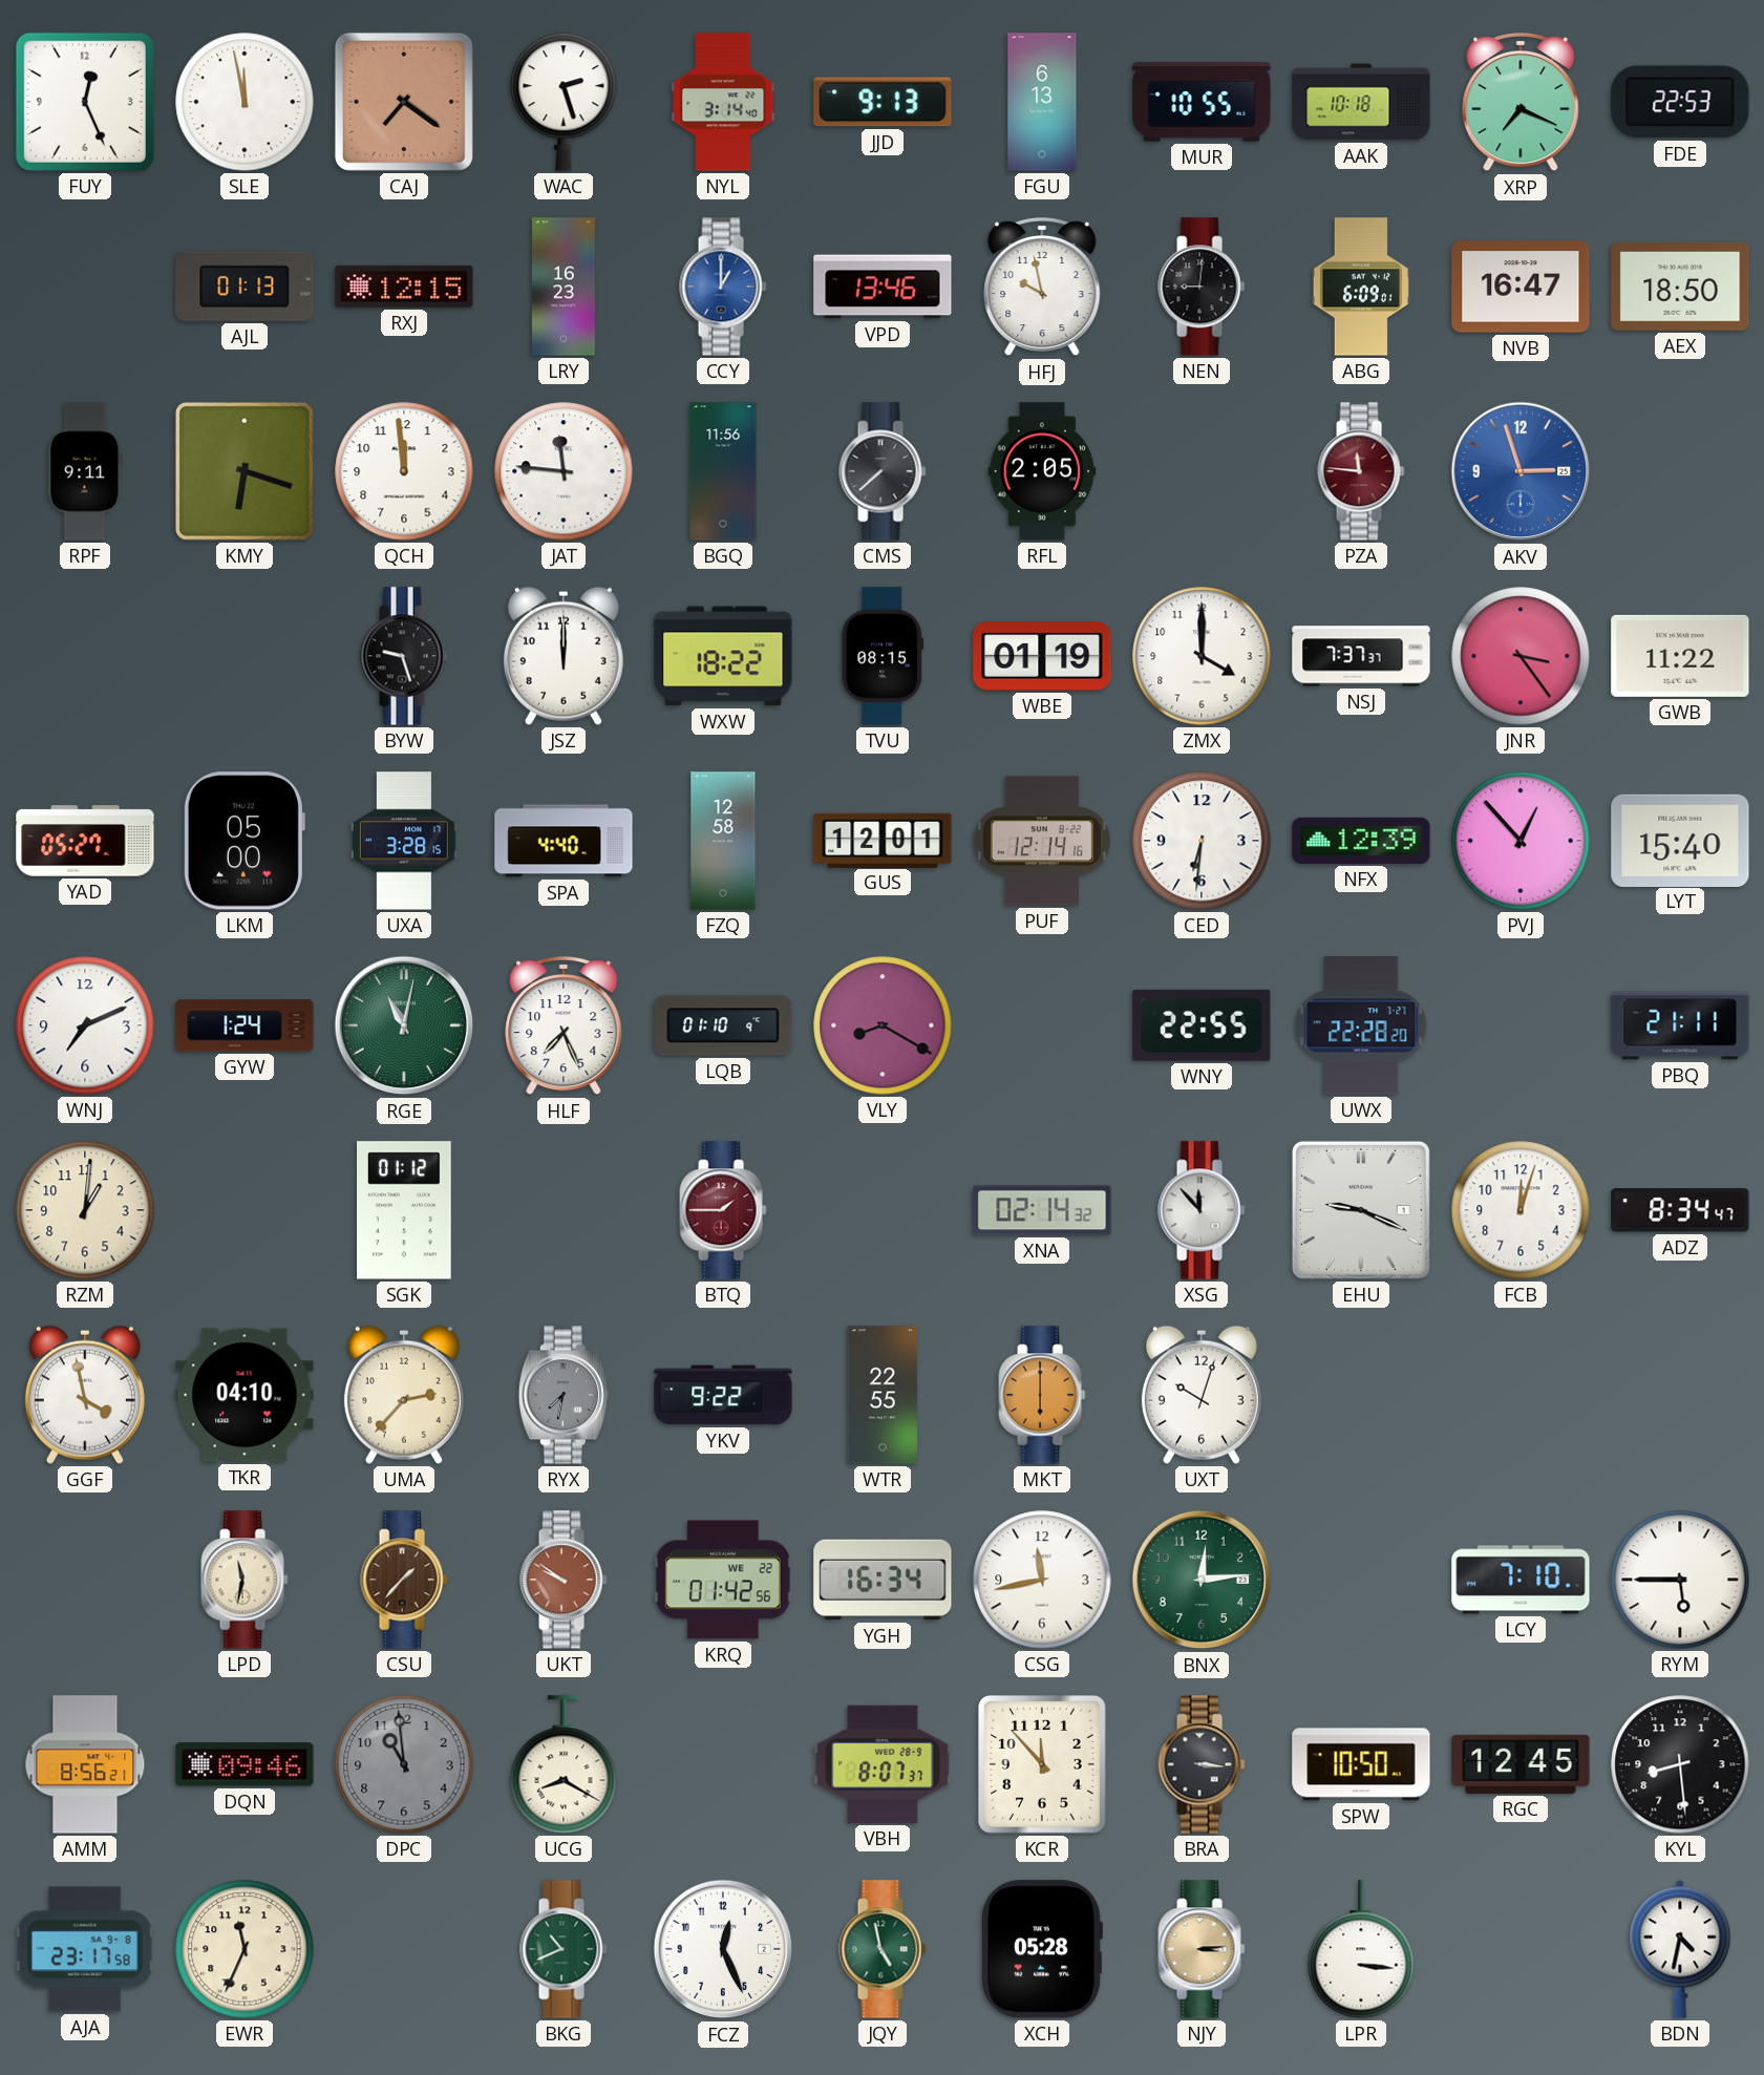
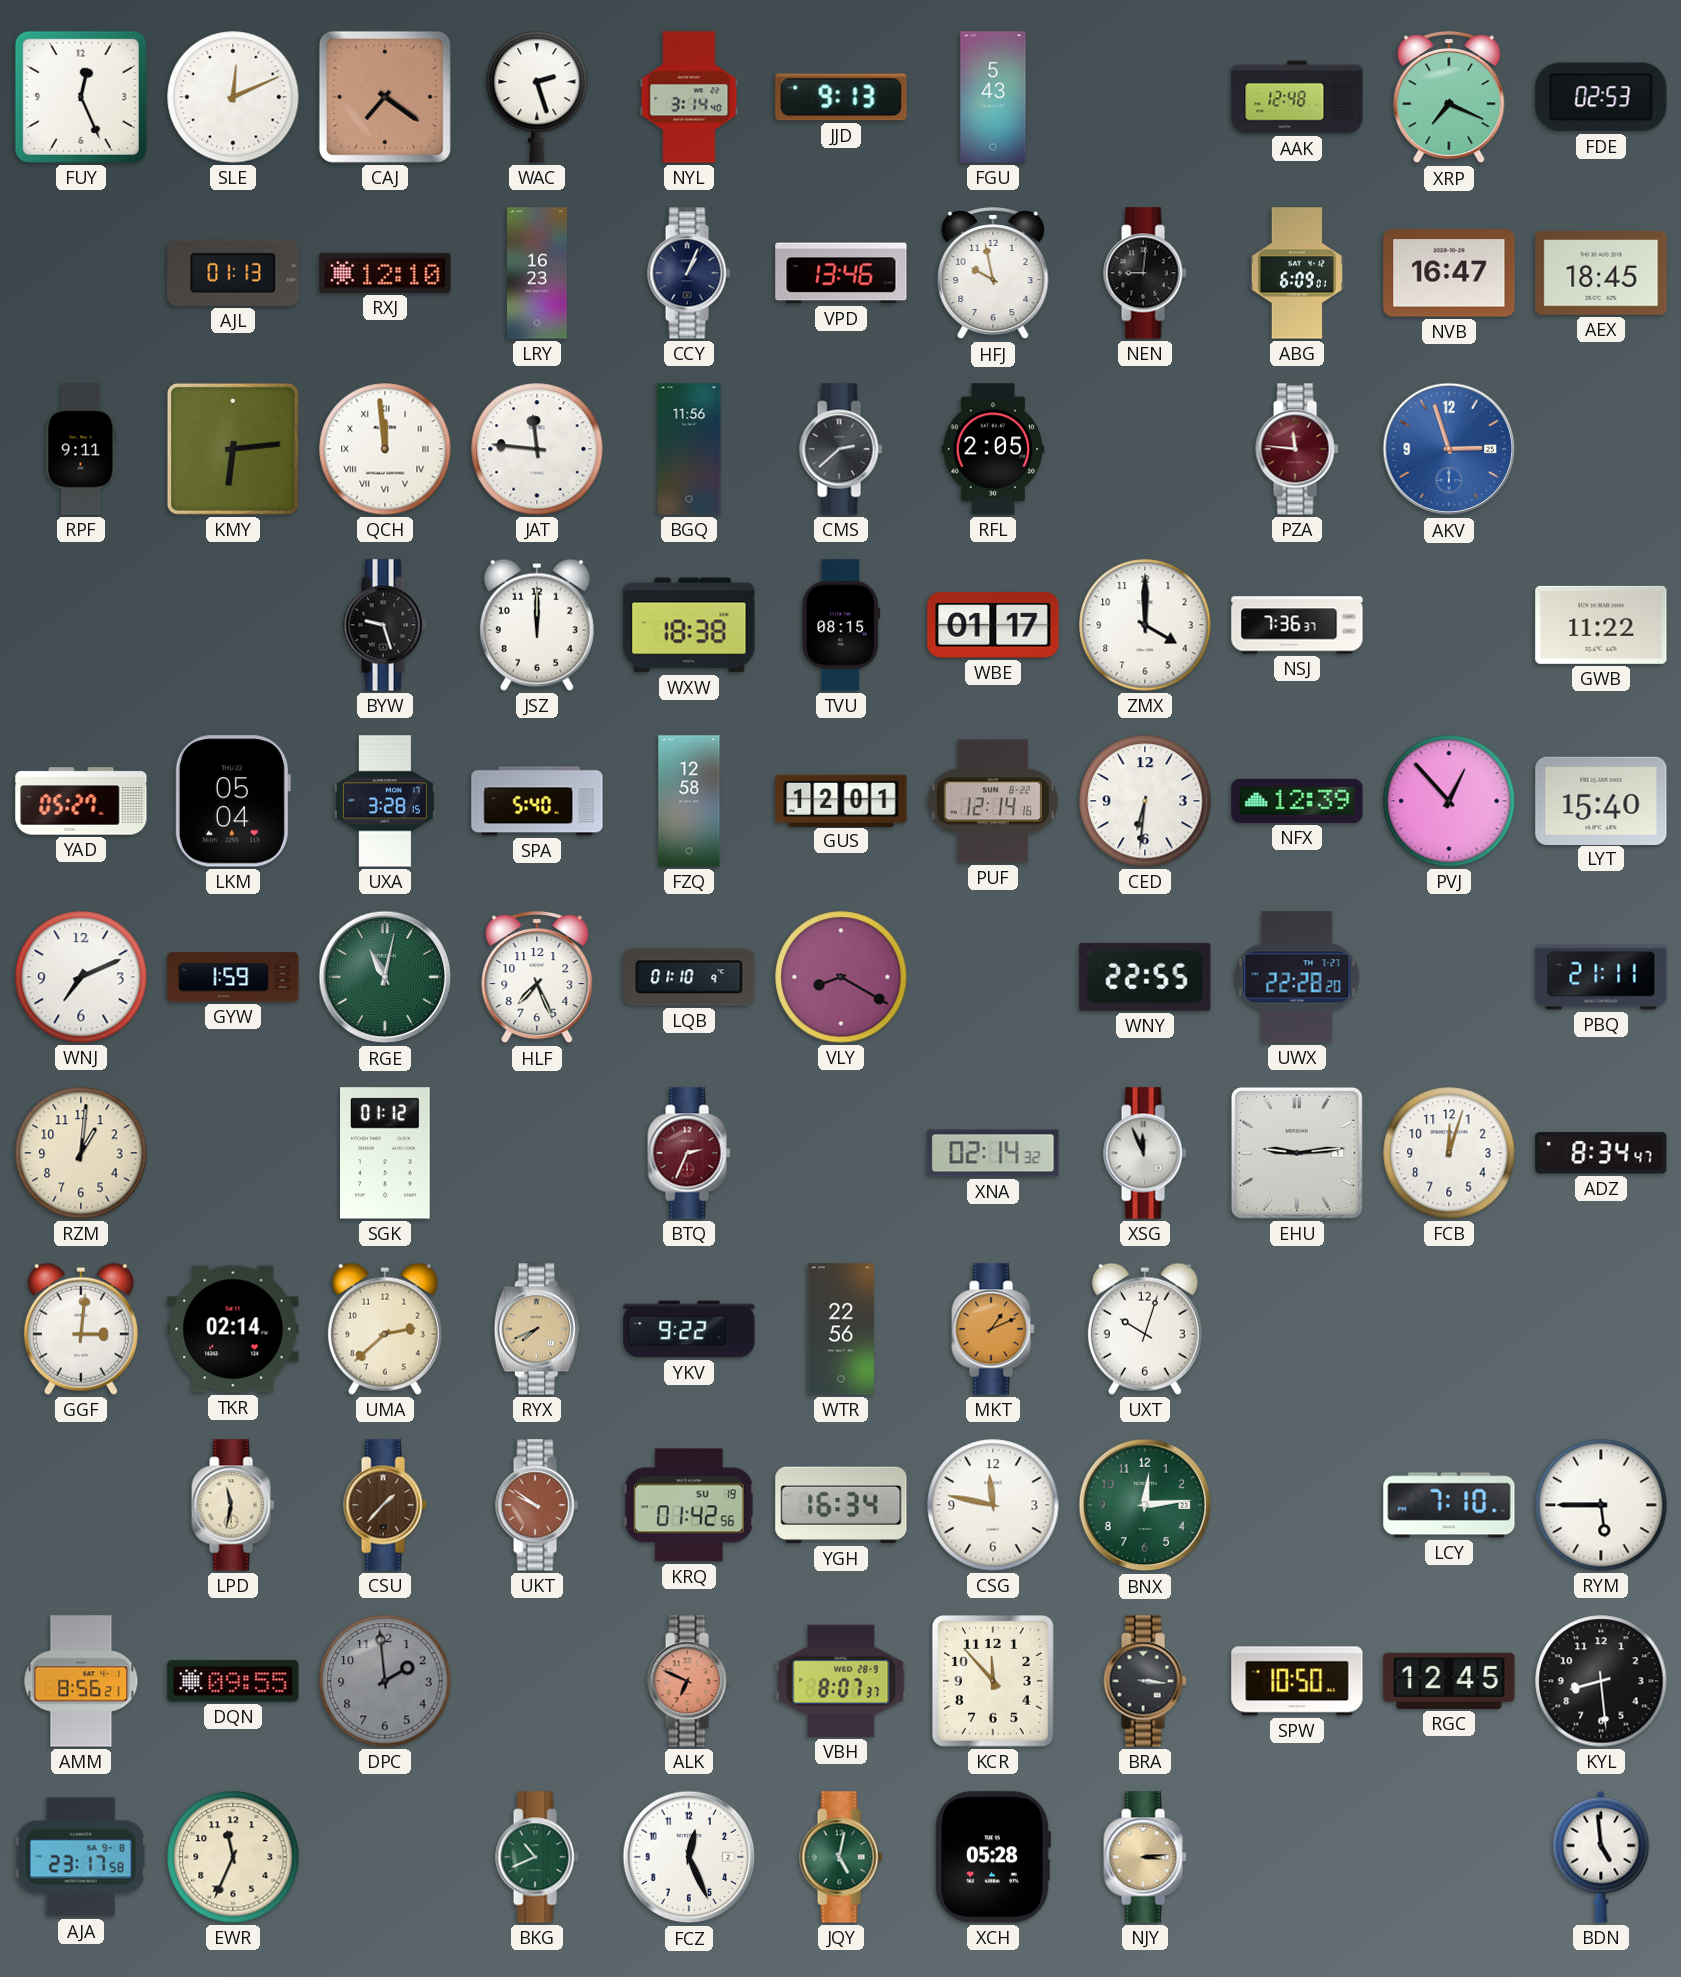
SLE: 11:58 -> 12:11 (233, 97)
FGU: 6:13 -> 5:43 (993, 97)
MUR: 10:55 -> none (1202, 102)
AAK: 10:18 -> 12:48 (1297, 97)
FDE: 22:53 -> 02:53 (1601, 97)
RXJ: 12:15 -> 12:10 (385, 273)
CCY: 1:00 -> 1:04 (689, 273)
CCY dial: blue -> navy (689, 273)
AEX: 18:50 -> 18:45 (1601, 273)
KMY: 6:18 -> 6:14 (233, 449)
QCH numerals: Arabic -> Roman (385, 449)
CMS: 7:38 -> 2:38 (841, 449)
WXW: 18:22 -> 18:38 (689, 625)
WBE: 01:19 -> 01:17 (993, 625)
NSJ: 7:37 -> 7:36 (1297, 625)
JNR: 3:24 -> none (1521, 656)
LKM: 05:00 -> 05:04 (233, 801)
SPA: 4:40 -> 5:40 (537, 801)
GYW: 1:24 -> 1:59 (233, 977)
BTQ: 1:45 -> 2:34 (689, 1153)
XSG: 11:53 -> 11:56 (1145, 1153)
EHU: 9:19 -> 9:14 (1297, 1153)
GGF: 3:58 -> 3:01 (81, 1329)
TKR: 04:10 -> 02:14 (233, 1329)
UMA: 2:37 -> 2:38 (385, 1329)
RYX: 7:32 -> 7:41 (537, 1329)
RYX dial: grey -> champagne (537, 1329)
WTR: 22:55 -> 22:56 (841, 1329)
MKT: 6:00 -> 1:11 (993, 1329)
KRQ date: WE 22 -> SU 19 (689, 1505)
CSG: 11:43 -> 11:47 (993, 1505)
DQN: 09:46 -> 09:55 (233, 1681)
DPC: 10:59 -> 1:59 (385, 1681)
UCG: 8:20 -> none (564, 1764)
ALK: none -> 6:49 (689, 1681)
JQY: 4:58 -> 5:02 (841, 1857)
LPR: 3:16 -> none (1361, 1949)
BDN: 4:32 -> 4:59 (1601, 1857)
